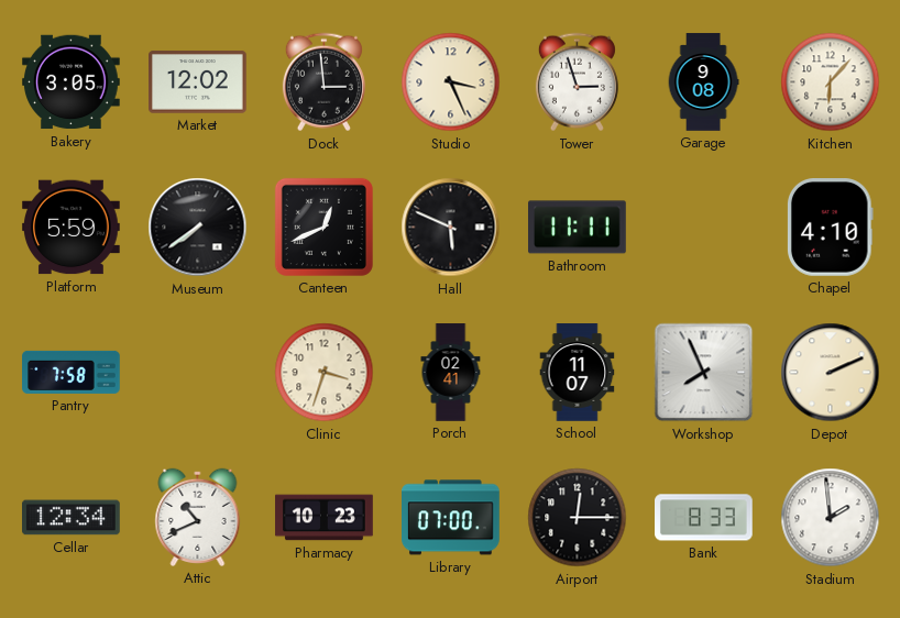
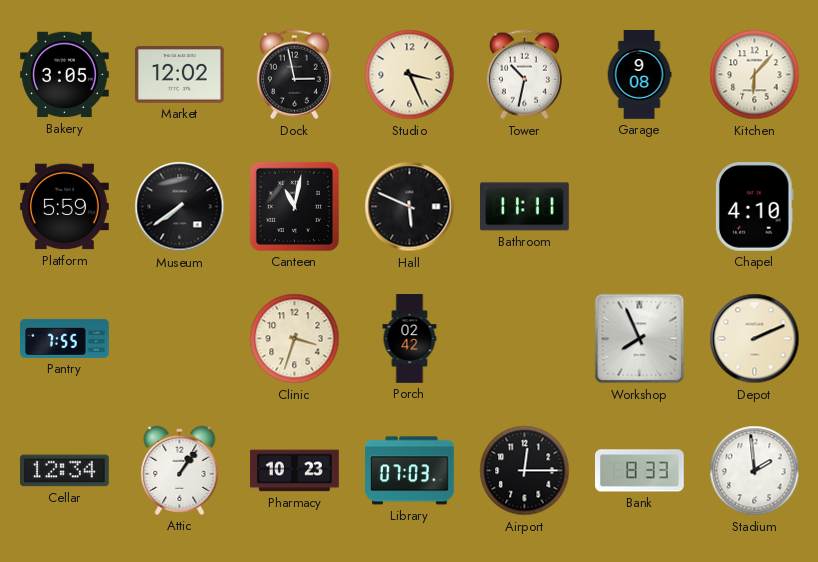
Dock: 2:59 -> 2:58 (294, 75)
Tower: 2:57 -> 10:32 (524, 75)
Canteen: 12:41 -> 11:02 (294, 206)
Pantry: 7:58 -> 7:55 (65, 338)
Porch: 02:41 -> 02:42 (410, 339)
School: 11:07 -> none (578, 373)
Attic: 10:41 -> 1:06 (180, 470)
Library: 07:00 -> 07:03 (410, 471)
